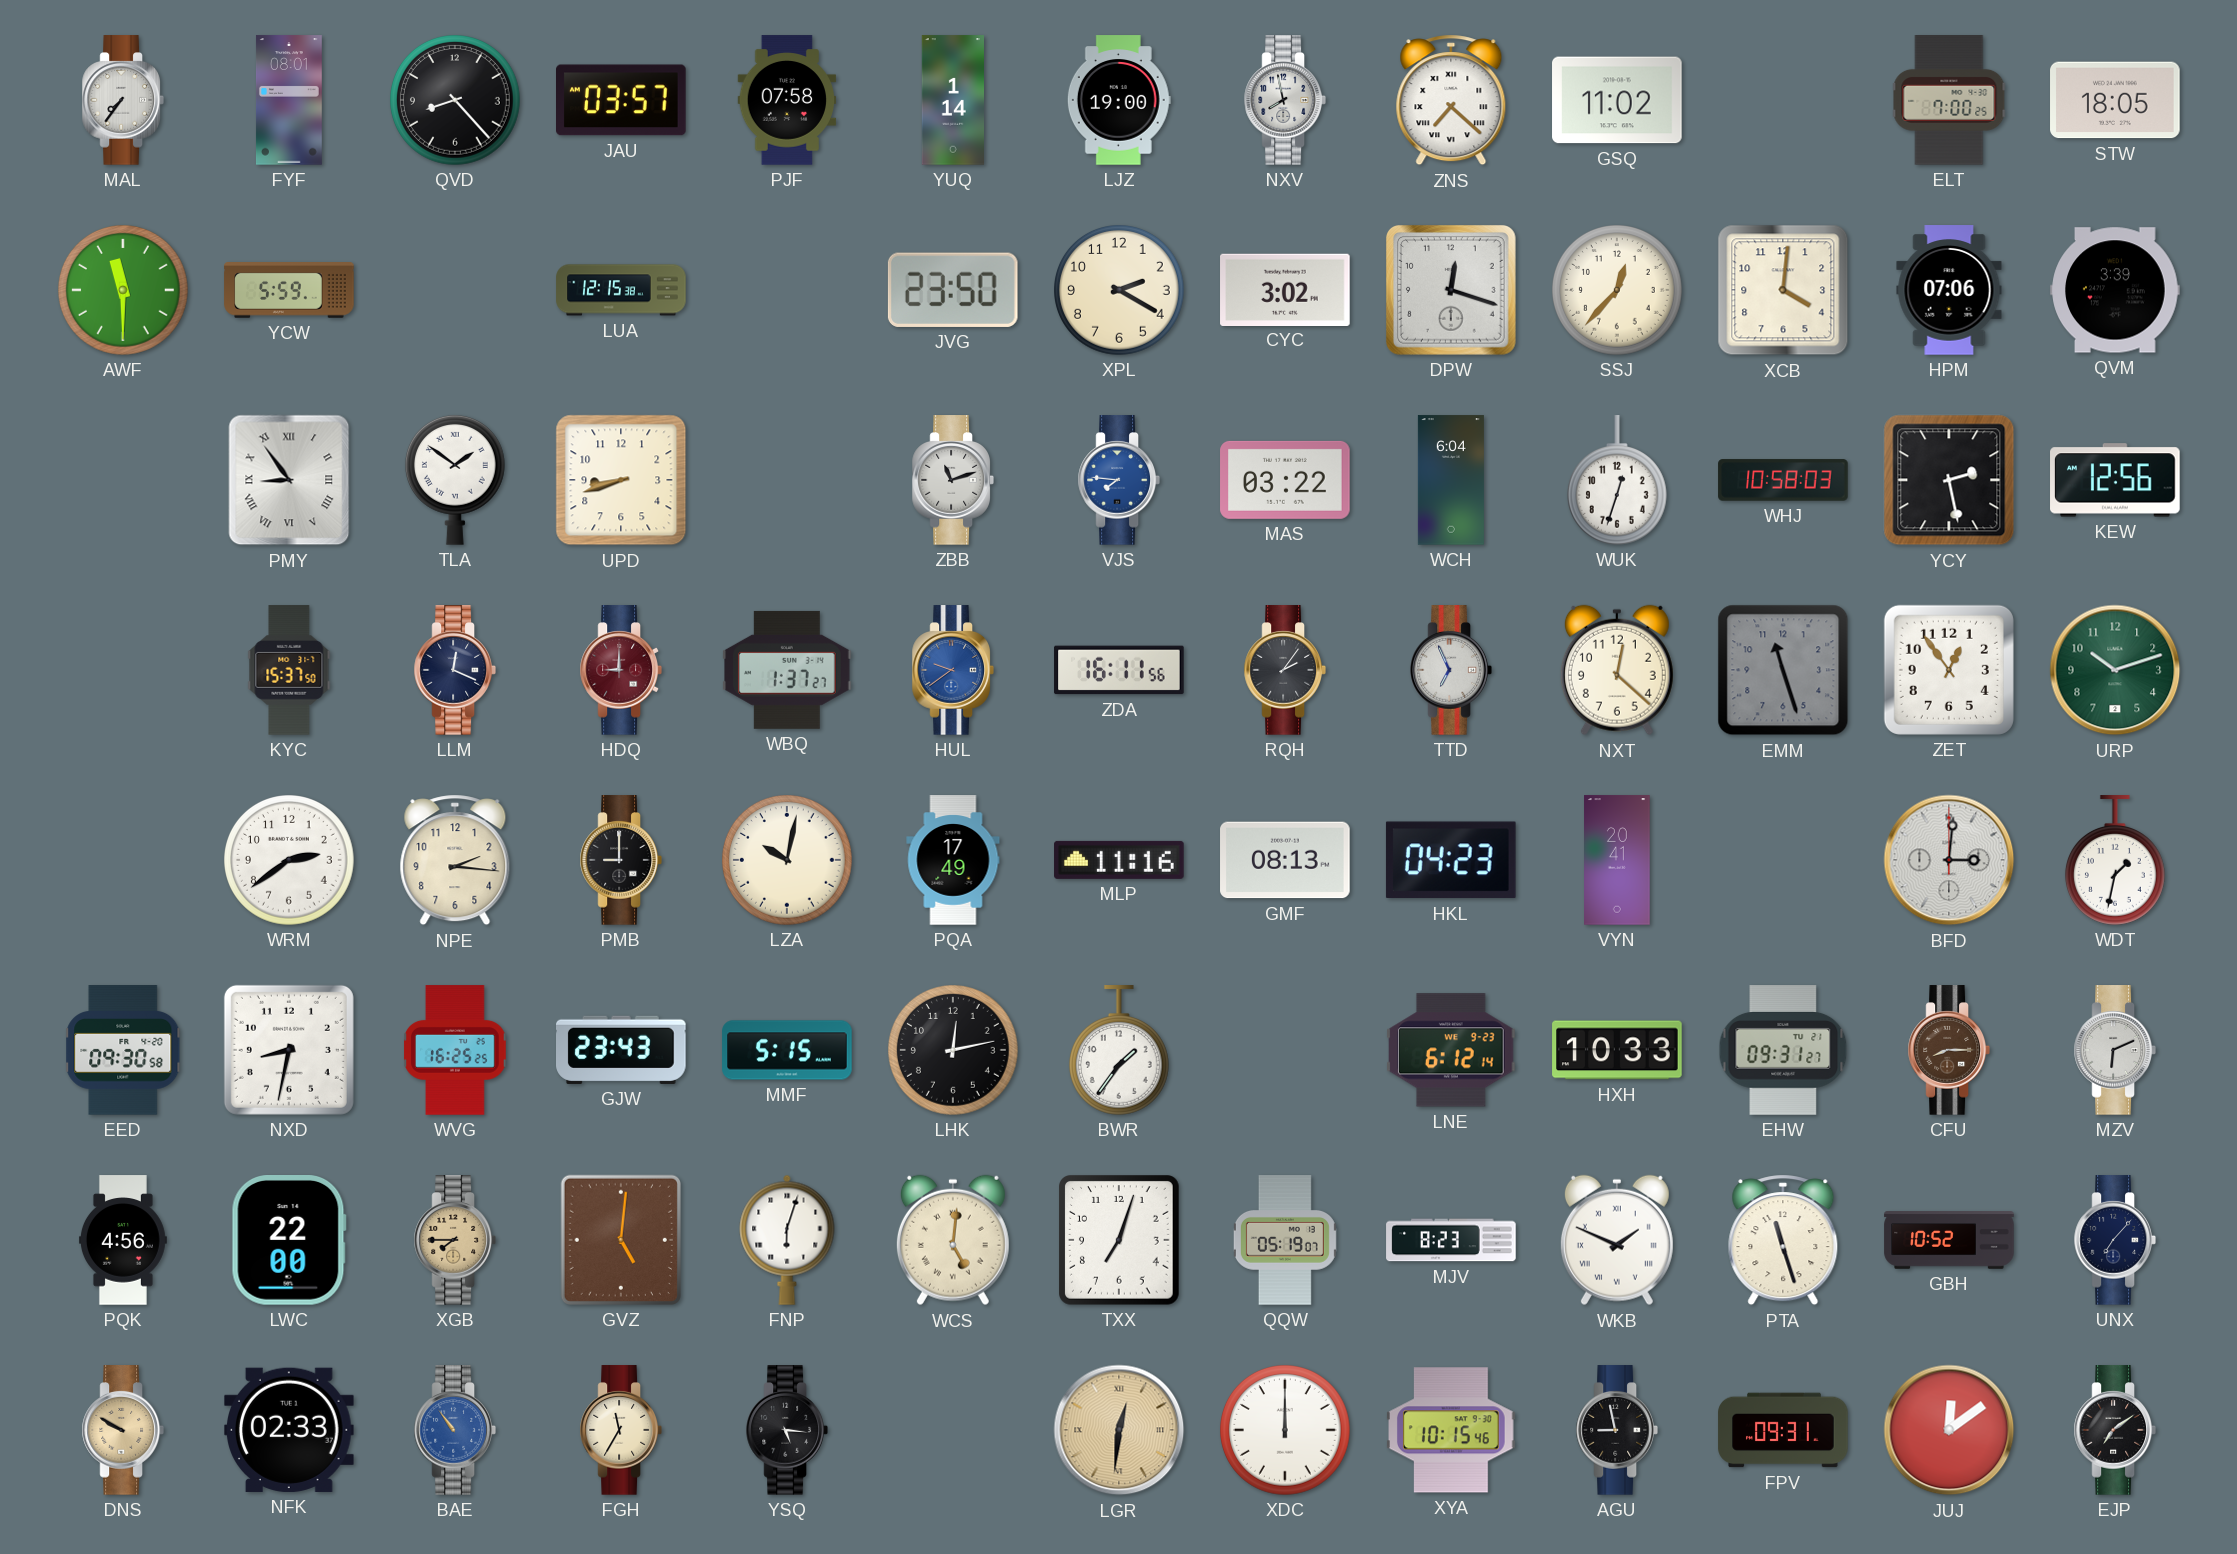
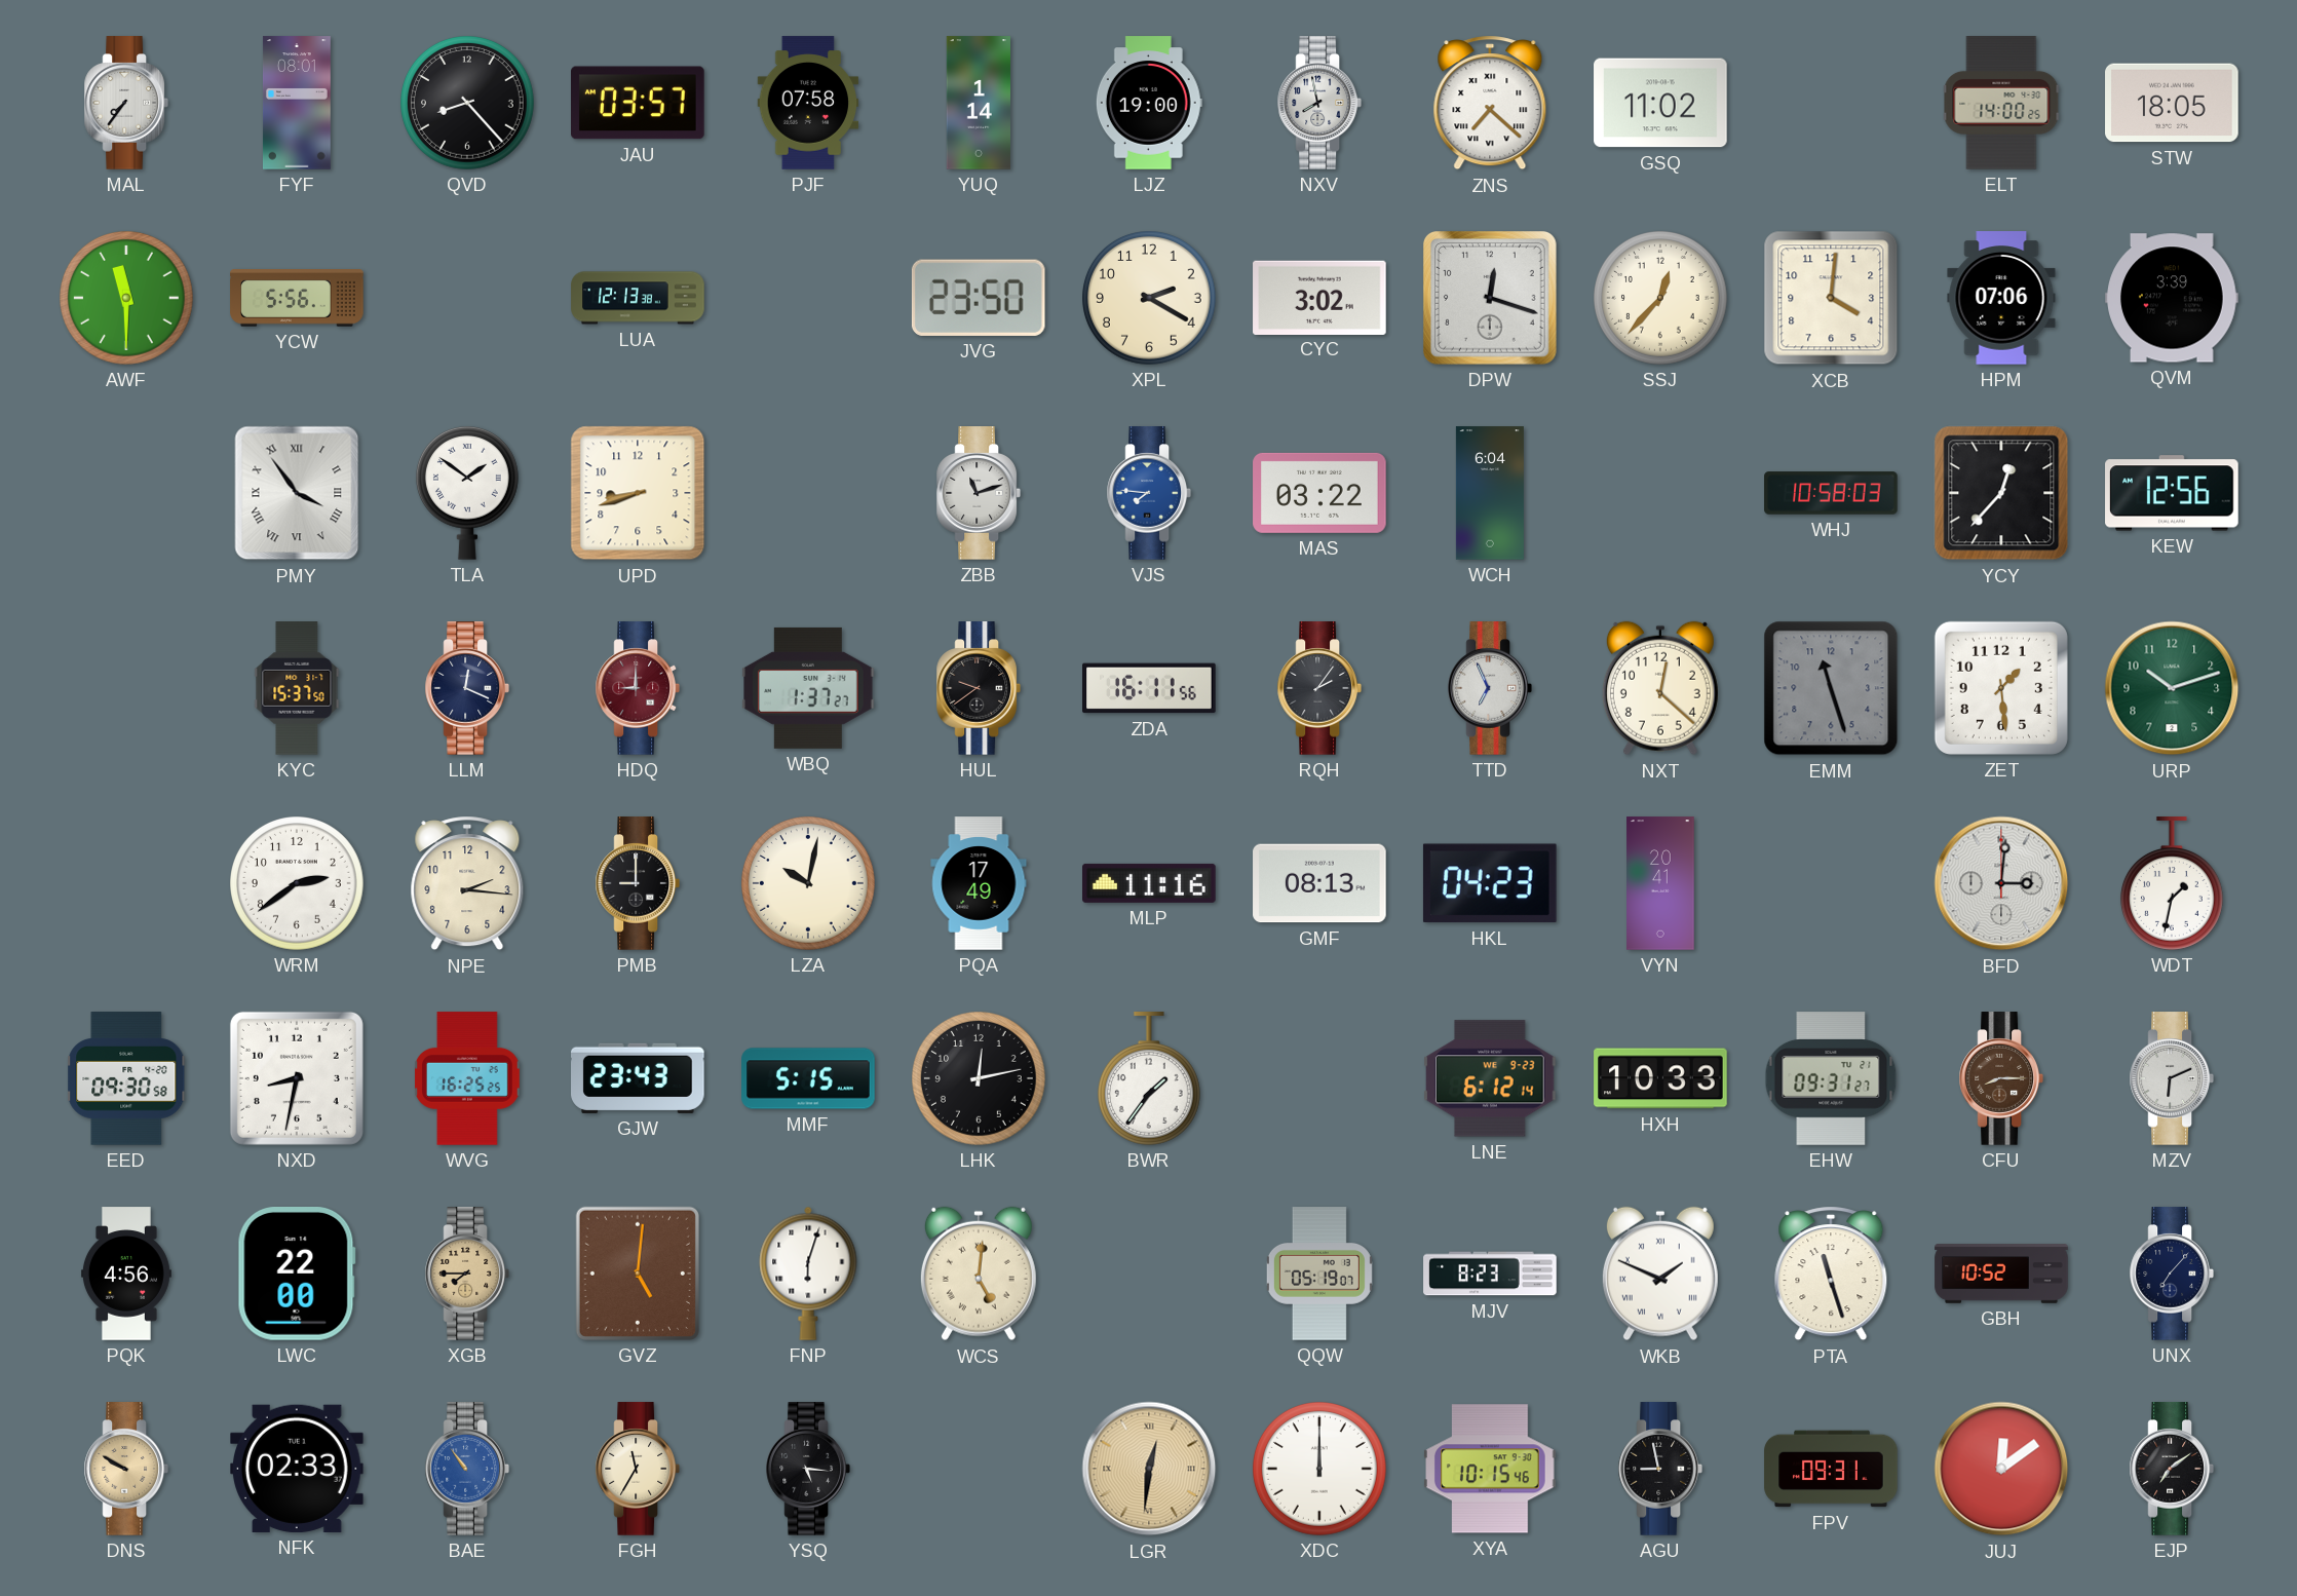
ELT: 7:00 -> 14:00 (2001, 103)
YCW: 5:59 -> 5:56 (297, 299)
LUA: 12:15 -> 12:13 (638, 298)
PMY: 8:54 -> 3:54 (297, 493)
WUK: 12:33 -> none (1617, 480)
YCY: 2:28 -> 12:37 (2001, 493)
HUL dial: blue -> black (979, 688)
ZET: 12:54 -> 1:29 (2001, 688)
TXX: 7:03 -> none (1120, 1240)
